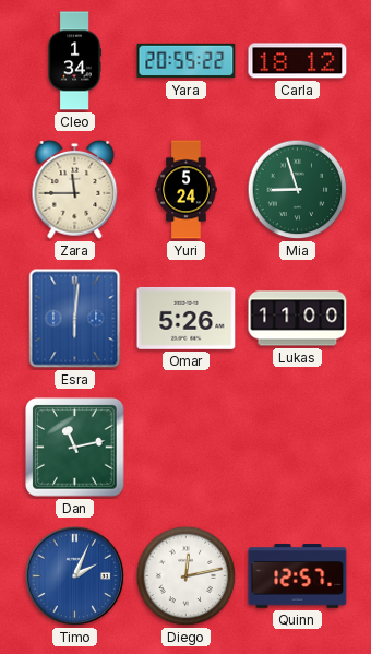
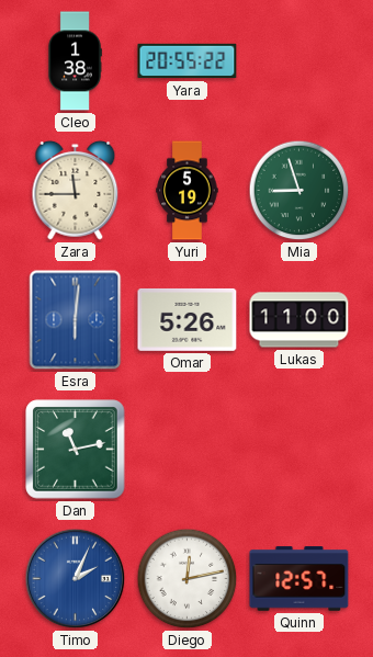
Cleo: 1:34 -> 1:38 (75, 61)
Carla: 18:12 -> none (298, 61)
Yuri: 5:24 -> 5:19 (188, 191)
